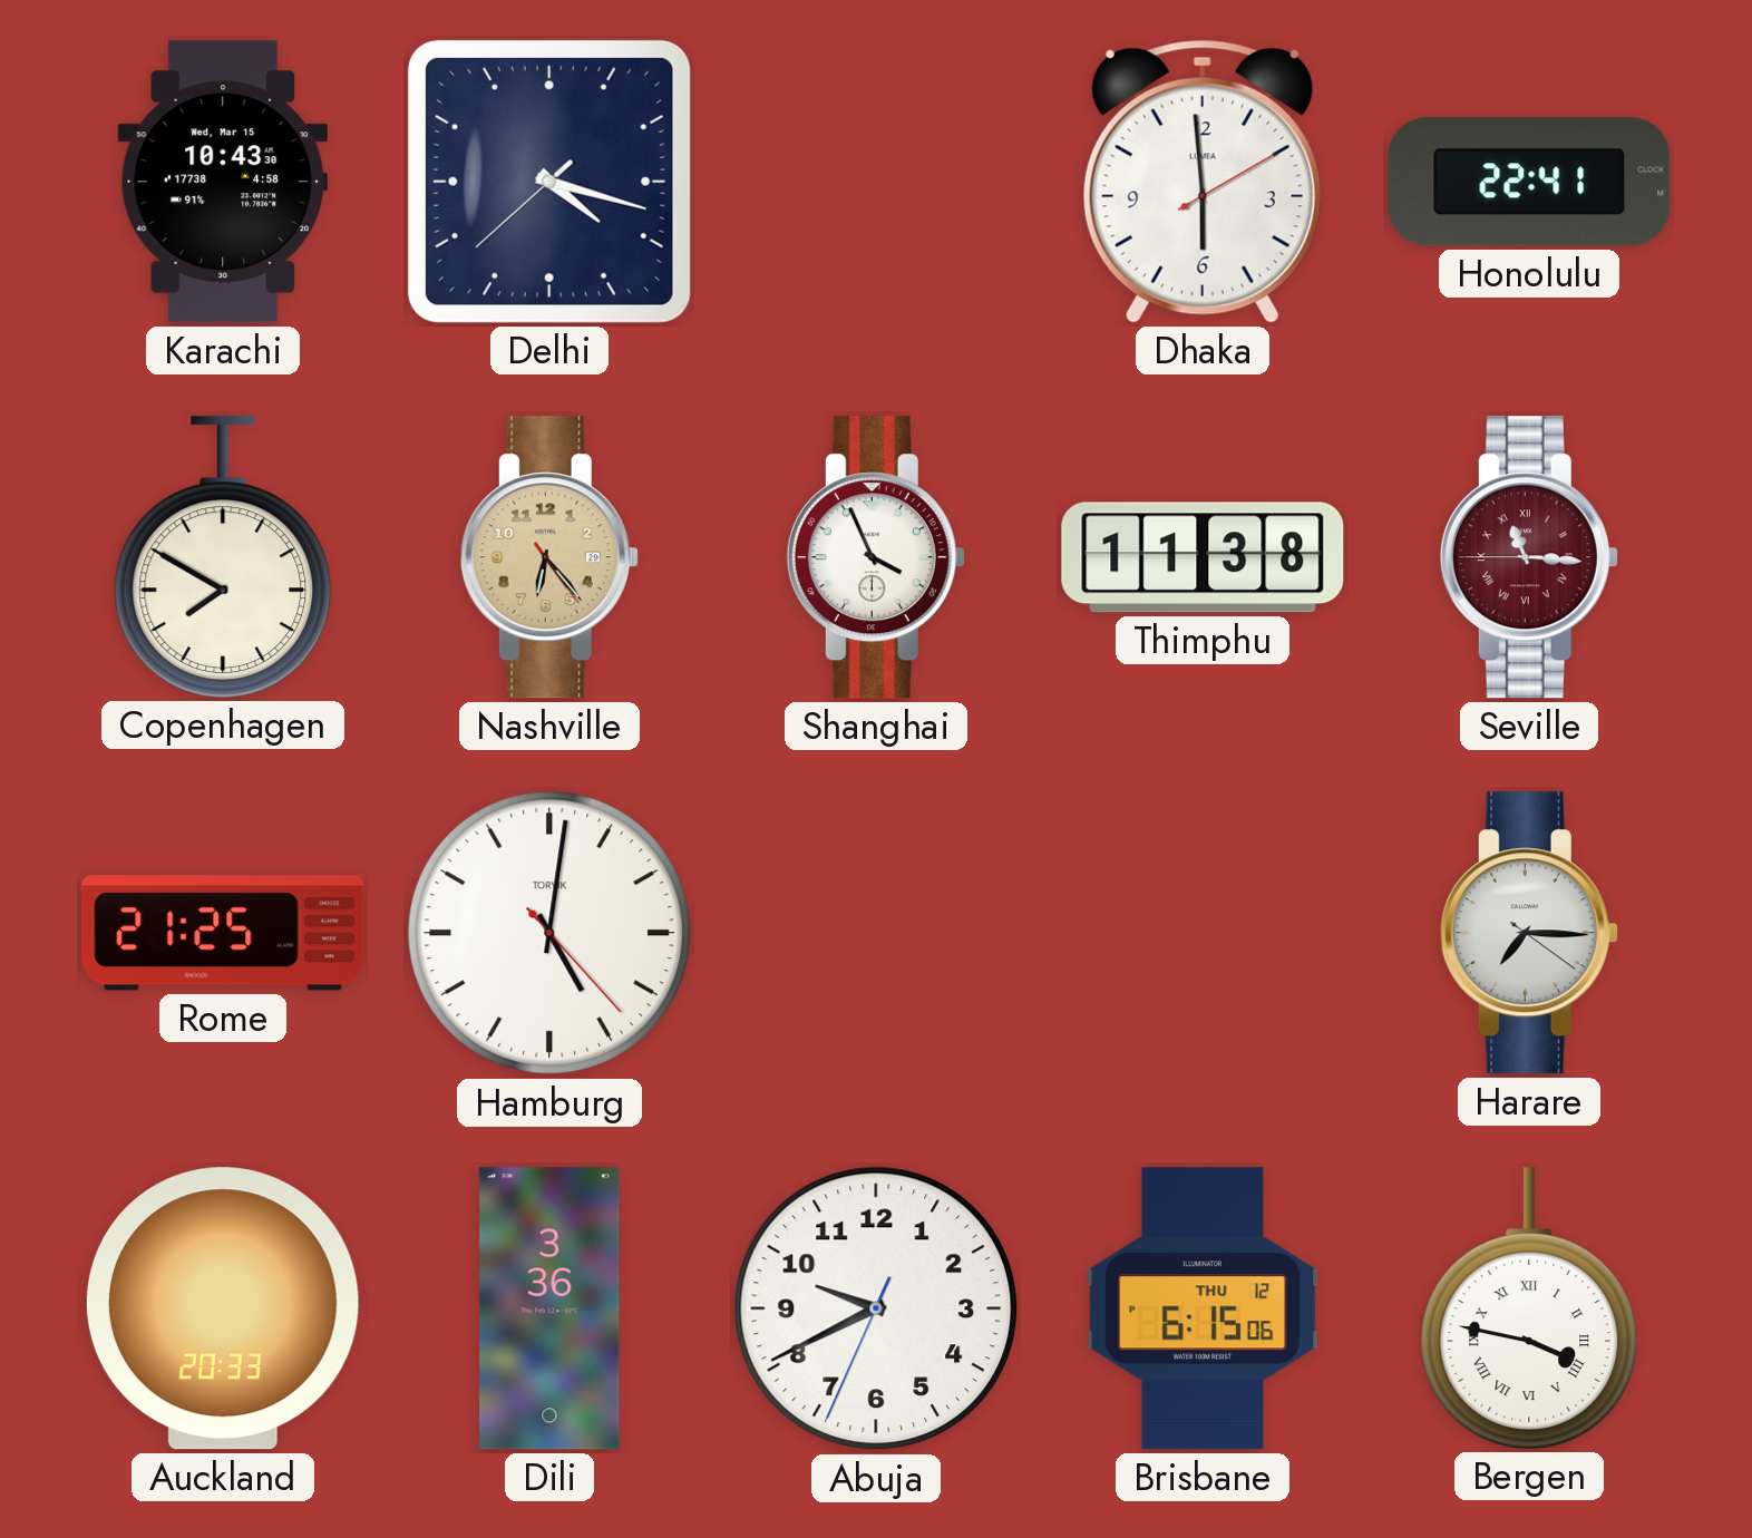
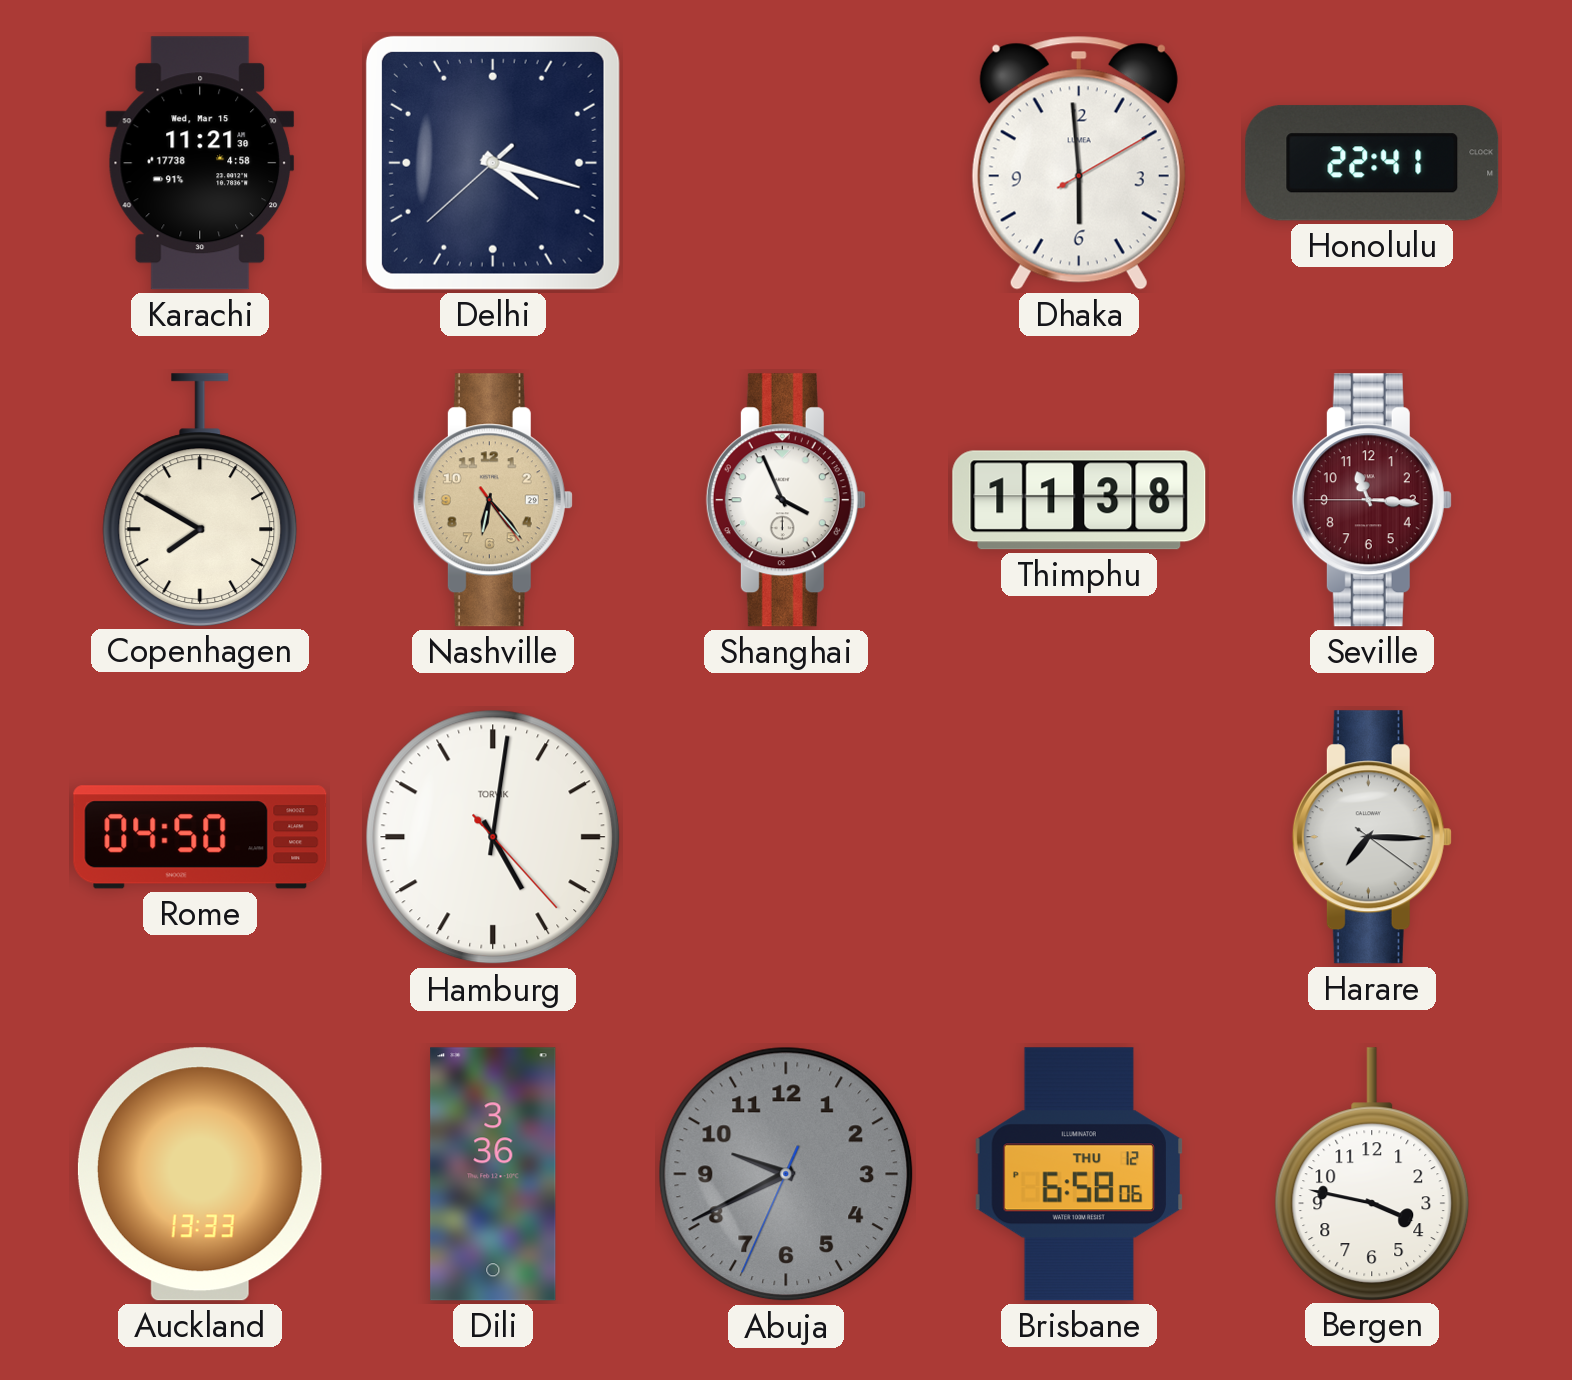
Karachi: 10:43 -> 11:21 (200, 163)
Seville numerals: Roman -> Arabic (1372, 500)
Rome: 21:25 -> 04:50 (200, 837)
Auckland: 20:33 -> 13:33 (200, 1174)
Abuja dial: white -> grey (786, 1174)
Brisbane: 6:15 -> 6:58 (1079, 1174)
Bergen numerals: Roman -> Arabic (1372, 1174)
